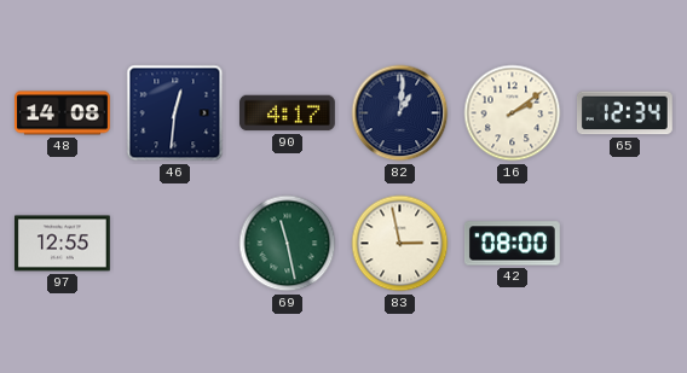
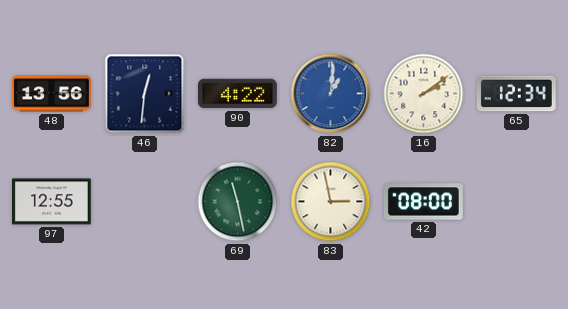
48: 14:08 -> 13:56 (52, 94)
90: 4:17 -> 4:22 (238, 94)
82 dial: navy -> blue (331, 94)
